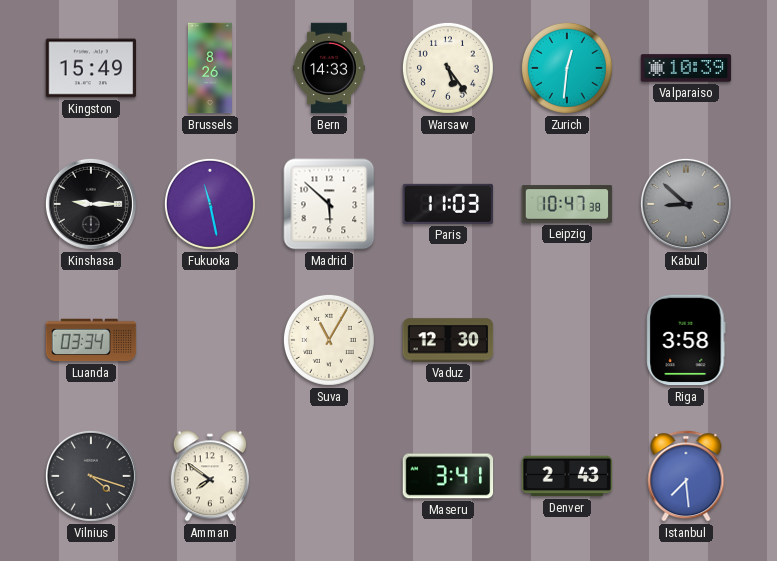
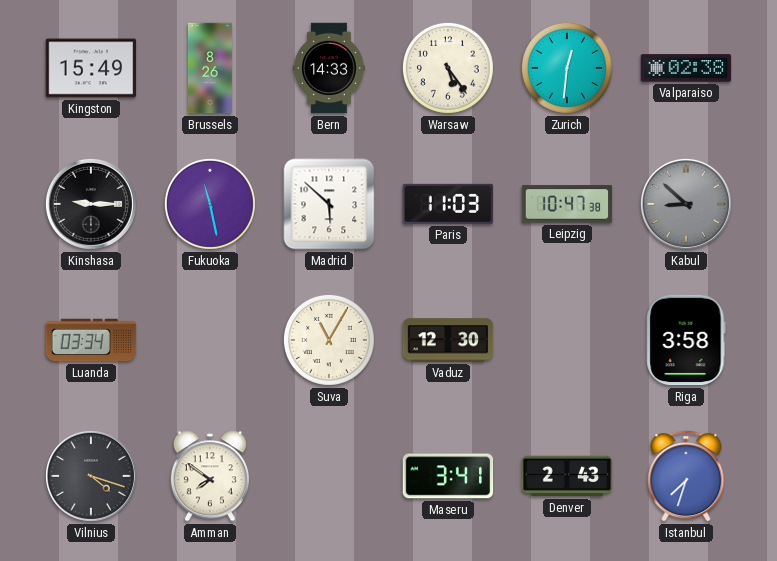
Valparaiso: 10:39 -> 02:38 (686, 68)
Istanbul: 7:29 -> 7:33 (686, 476)
